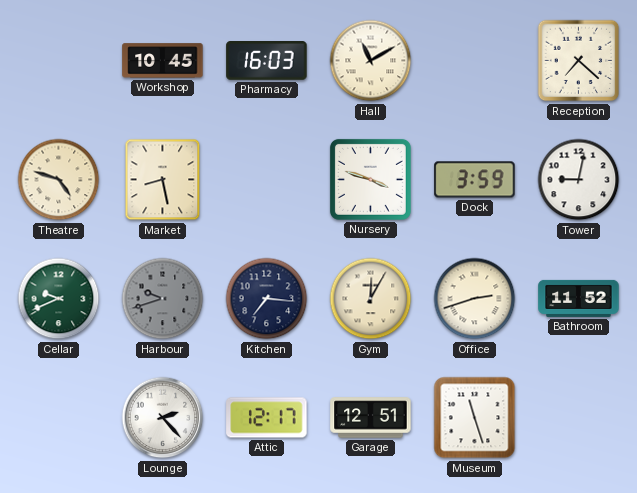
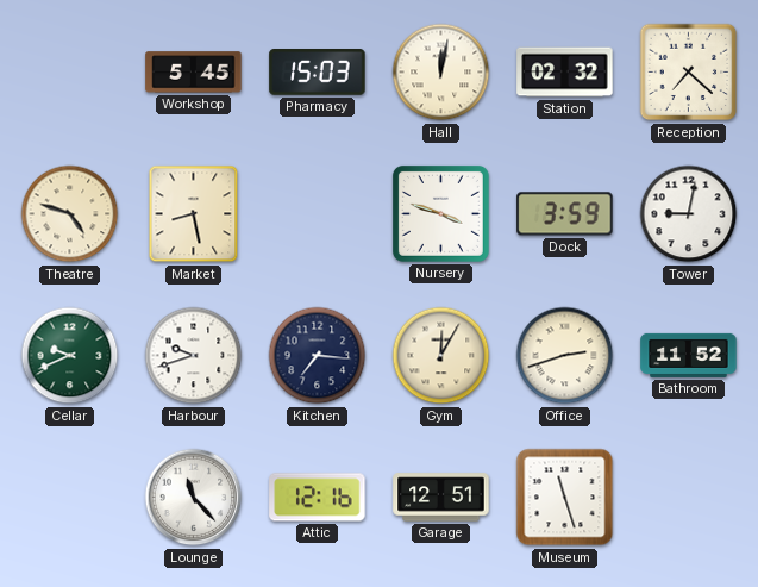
Workshop: 10:45 -> 5:45 (194, 73)
Pharmacy: 16:03 -> 15:03 (318, 73)
Hall: 11:10 -> 12:02 (441, 73)
Station: none -> 02:32 (565, 73)
Harbour dial: grey -> white (194, 356)
Lounge: 2:23 -> 11:23 (194, 498)
Attic: 12:17 -> 12:16 (318, 498)
